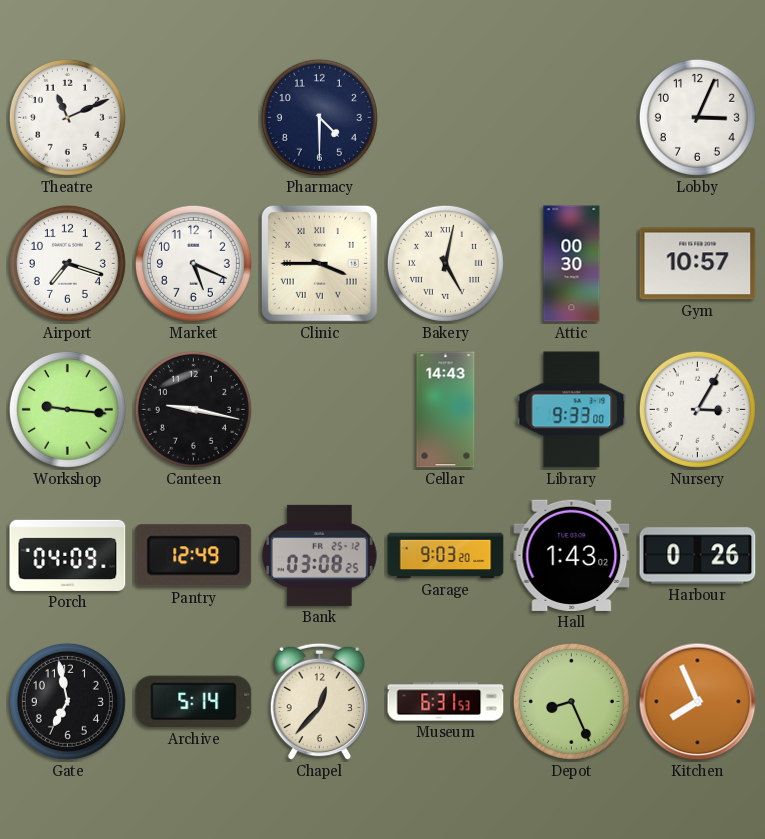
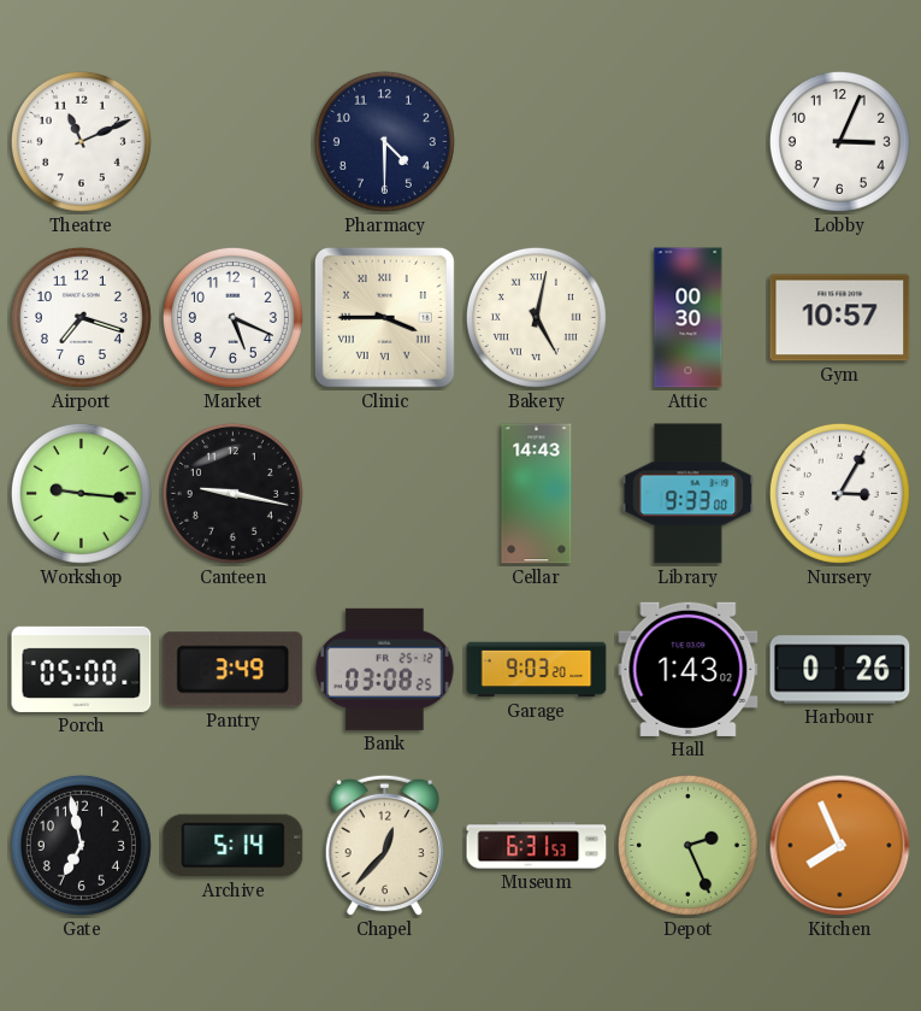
Porch: 04:09 -> 05:00 (82, 669)
Pantry: 12:49 -> 3:49 (234, 670)
Depot: 8:26 -> 2:26 (687, 845)
